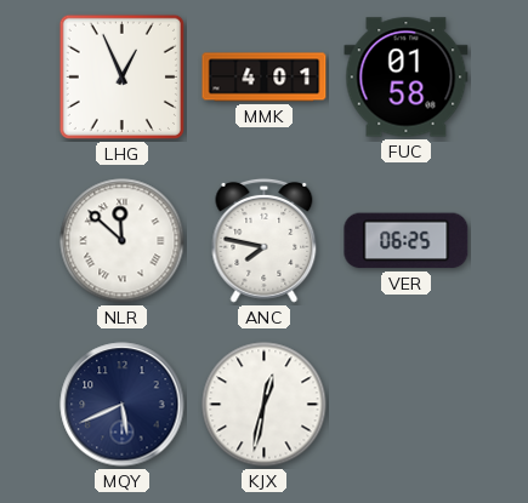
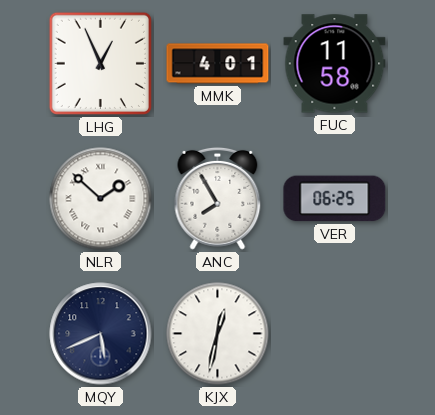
FUC: 01:58 -> 11:58 (335, 64)
NLR: 11:52 -> 1:52 (101, 199)
ANC: 7:47 -> 7:55 (218, 198)
